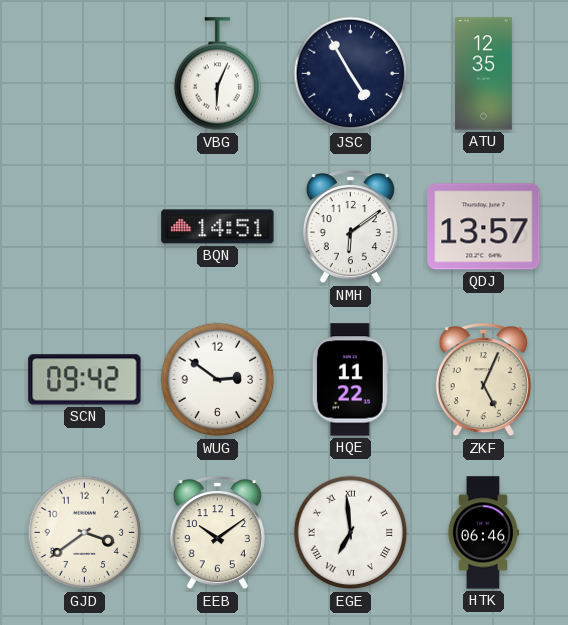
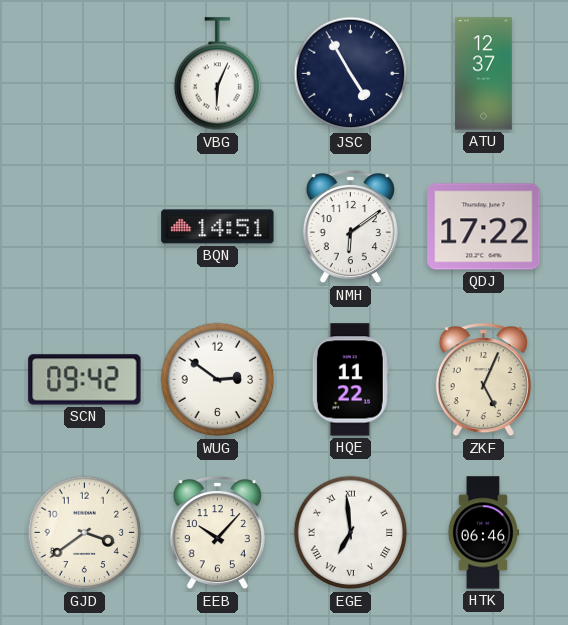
ATU: 12:35 -> 12:37 (483, 74)
QDJ: 13:57 -> 17:22 (484, 227)
EEB: 10:09 -> 10:07 (217, 534)
